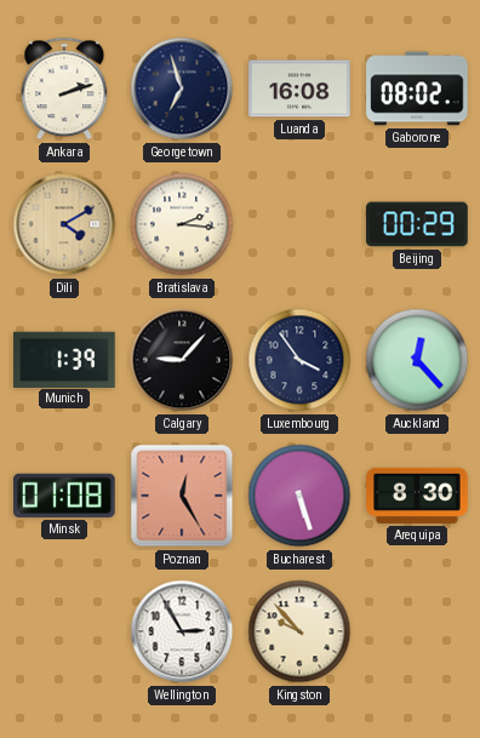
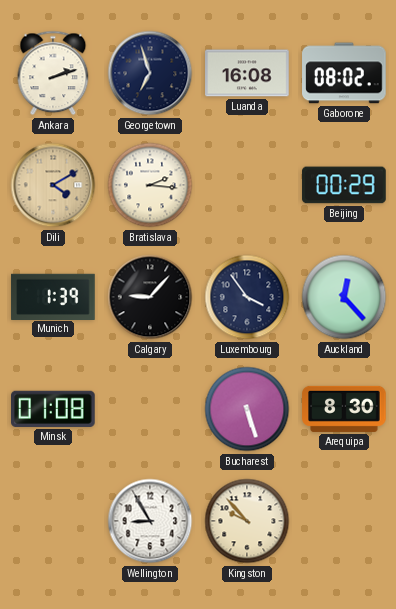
Poznan: 12:25 -> none (182, 496)
Wellington: 2:55 -> 8:55 (150, 521)
